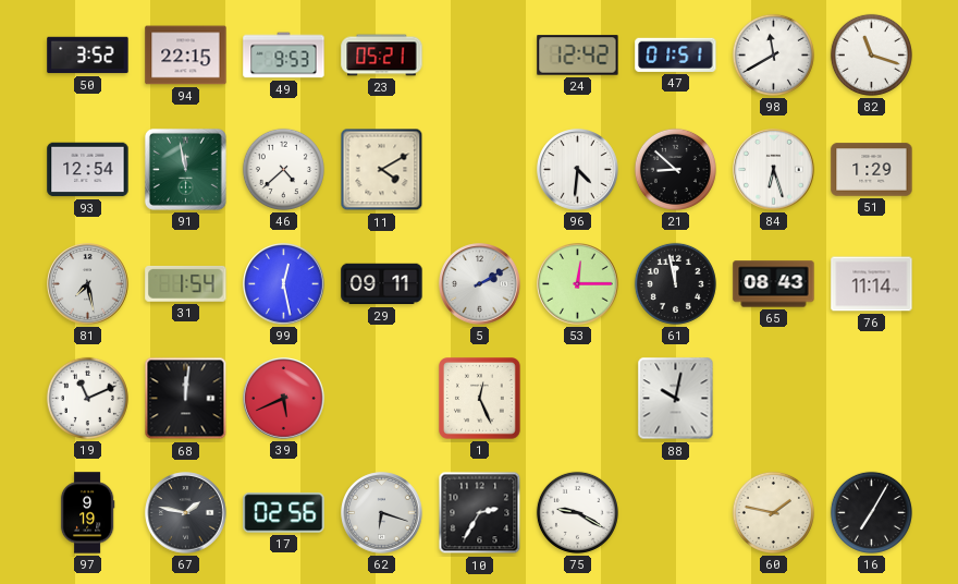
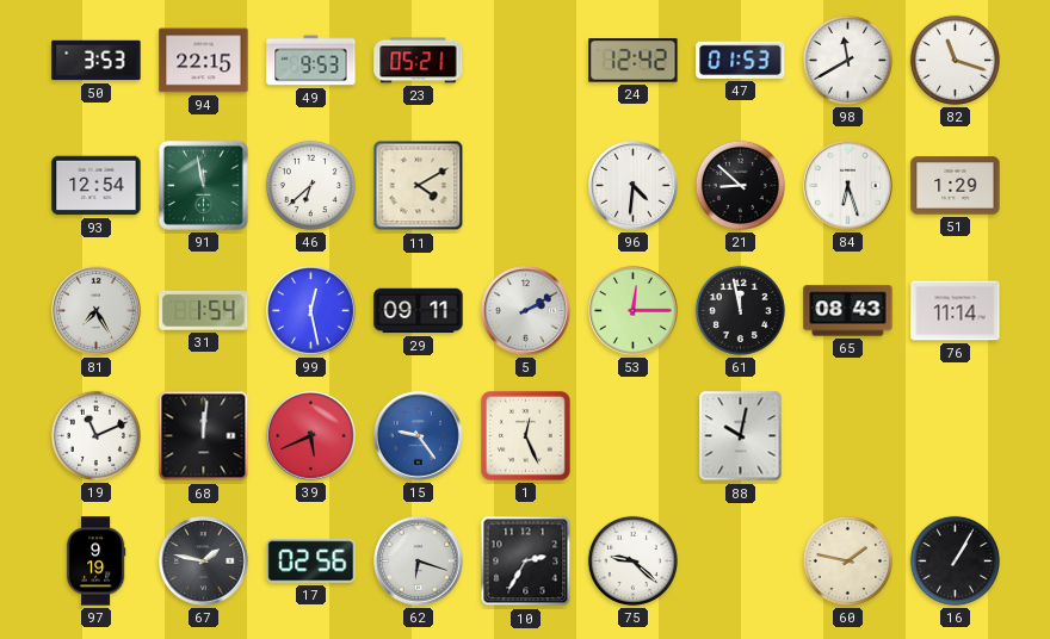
50: 3:52 -> 3:53 (97, 61)
47: 01:51 -> 01:53 (741, 60)
46: 4:38 -> 6:38 (310, 185)
81: 7:28 -> 7:25 (97, 311)
15: none -> 9:24 (419, 436)
75: 9:20 -> 9:22 (632, 560)
16: 7:05 -> 1:05 (955, 560)
